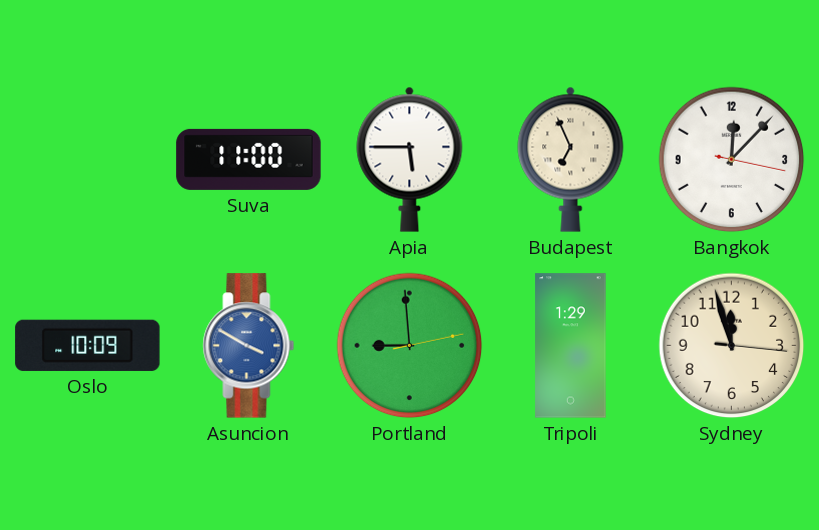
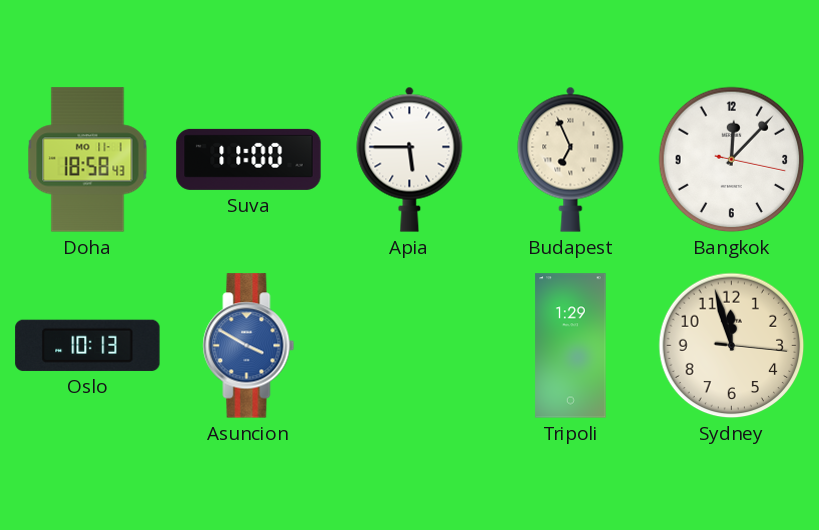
Doha: none -> 18:58 (88, 160)
Oslo: 10:09 -> 10:13 (88, 345)
Portland: 8:59 -> none (410, 346)
